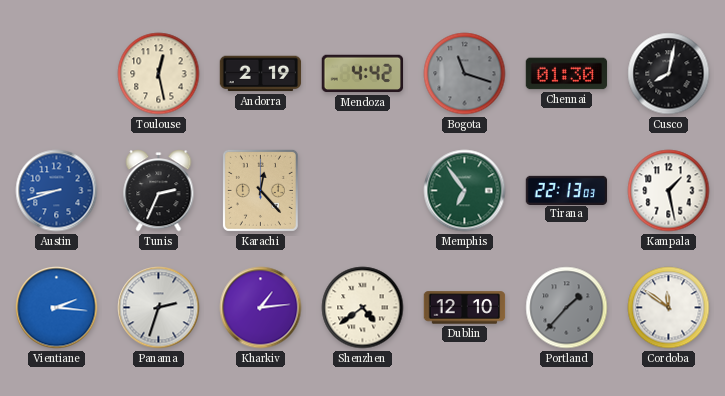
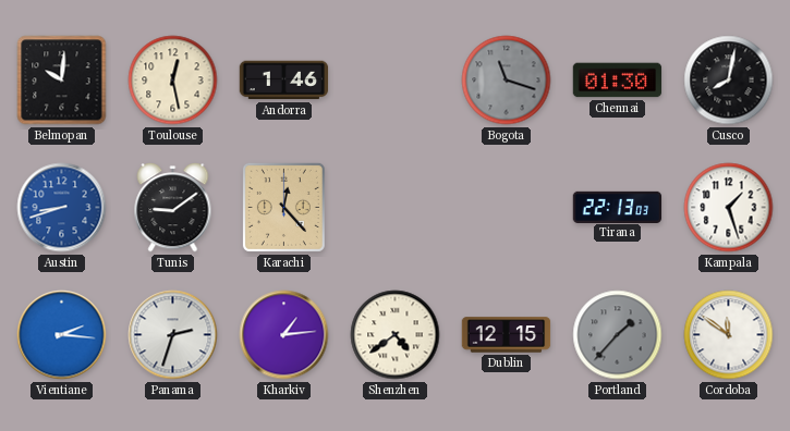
Belmopan: none -> 10:01 (62, 81)
Andorra: 2:19 -> 1:46 (284, 81)
Mendoza: 4:42 -> none (363, 74)
Tunis: 2:34 -> 9:09 (173, 208)
Memphis: 6:54 -> none (465, 191)
Kampala: 1:28 -> 1:27 (729, 208)
Dublin: 12:10 -> 12:15 (507, 335)
